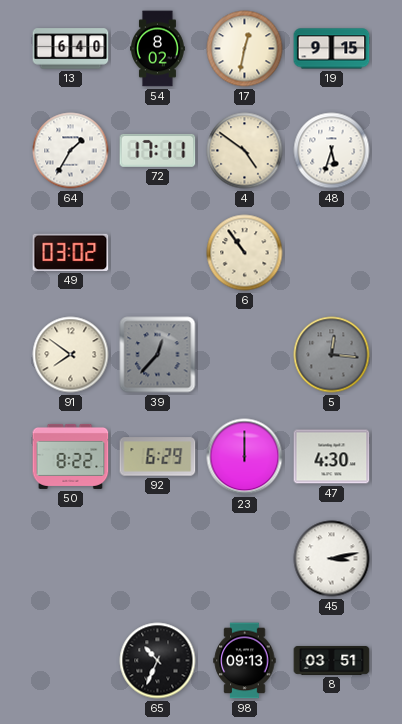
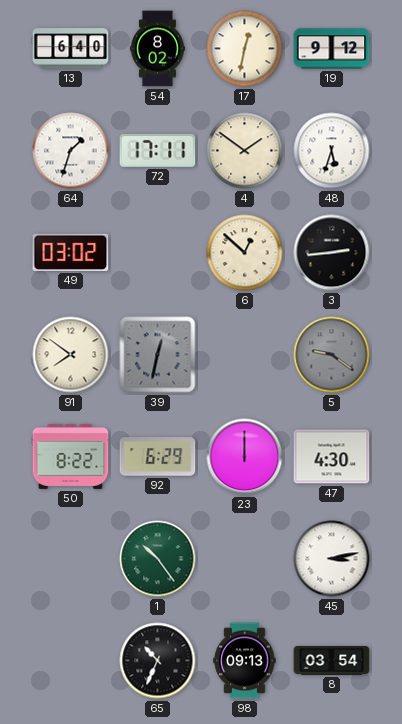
19: 9:15 -> 9:12 (332, 49)
64: 1:35 -> 1:33 (71, 151)
4: 4:51 -> 1:51 (245, 151)
6: 10:54 -> 12:52 (245, 253)
3: none -> 2:44 (332, 253)
39: 12:37 -> 12:32 (158, 355)
5: 12:16 -> 9:21 (332, 355)
1: none -> 10:24 (158, 559)
8: 03:51 -> 03:54 (332, 660)
